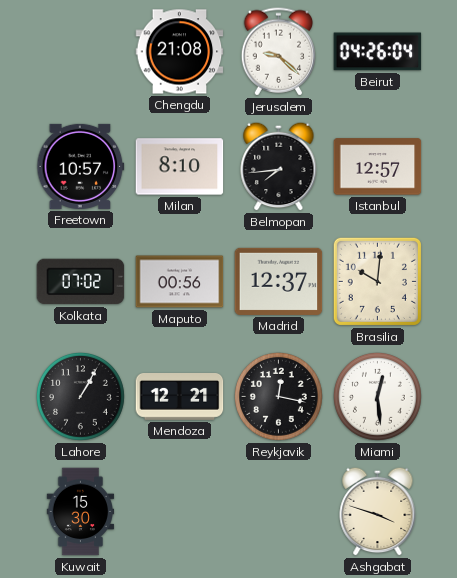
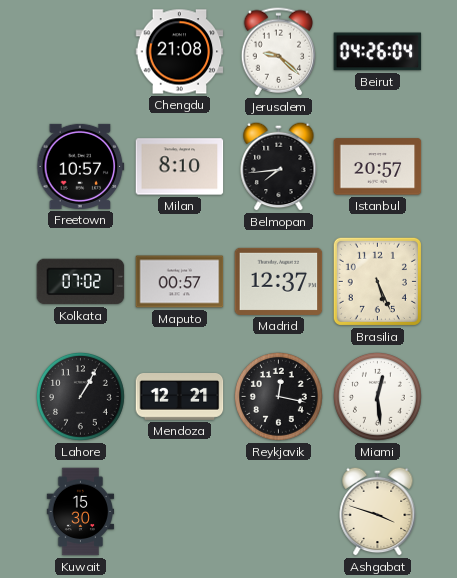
Istanbul: 12:57 -> 20:57 (378, 167)
Maputo: 00:56 -> 00:57 (180, 282)
Brasilia: 10:01 -> 5:26 (377, 281)
